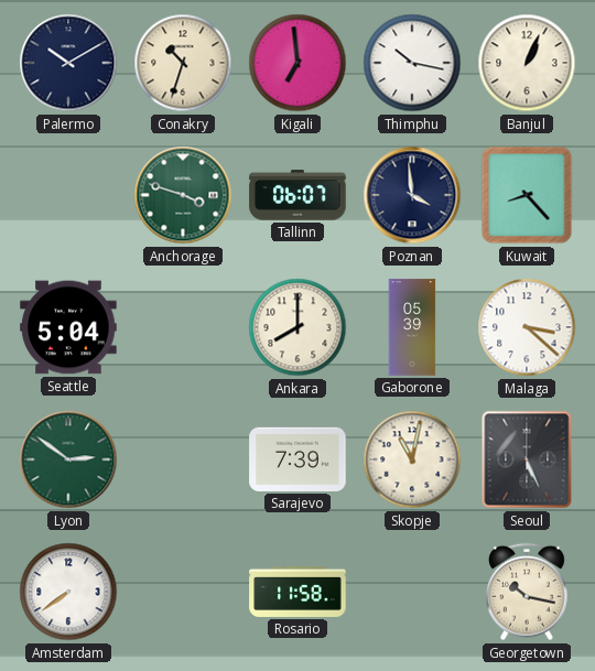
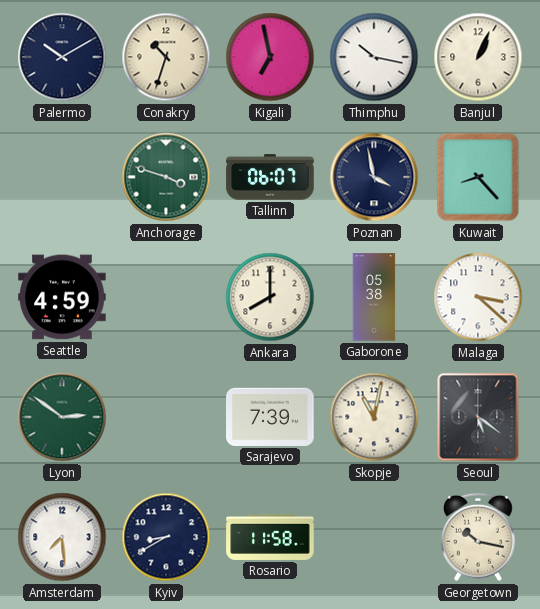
Kigali: 6:59 -> 6:58 (270, 57)
Poznan: 3:59 -> 3:58 (374, 177)
Seattle: 5:04 -> 4:59 (62, 297)
Gaborone: 05:39 -> 05:38 (374, 297)
Seoul: 5:26 -> 5:21 (478, 417)
Amsterdam: 7:39 -> 7:29 (62, 537)
Kyiv: none -> 8:40 (166, 537)
